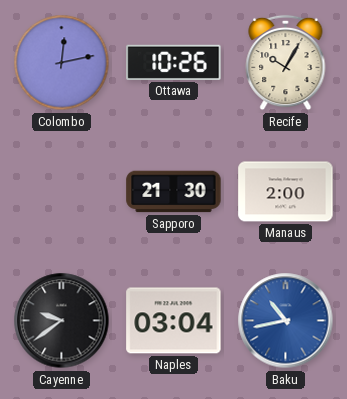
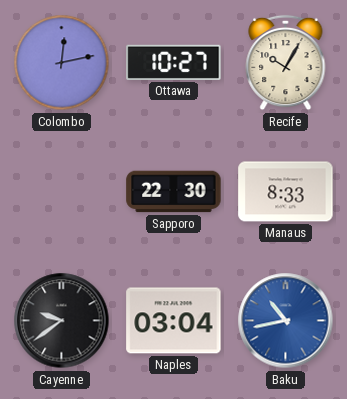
Ottawa: 10:26 -> 10:27 (174, 62)
Sapporo: 21:30 -> 22:30 (174, 192)
Manaus: 2:00 -> 8:33 (286, 192)
